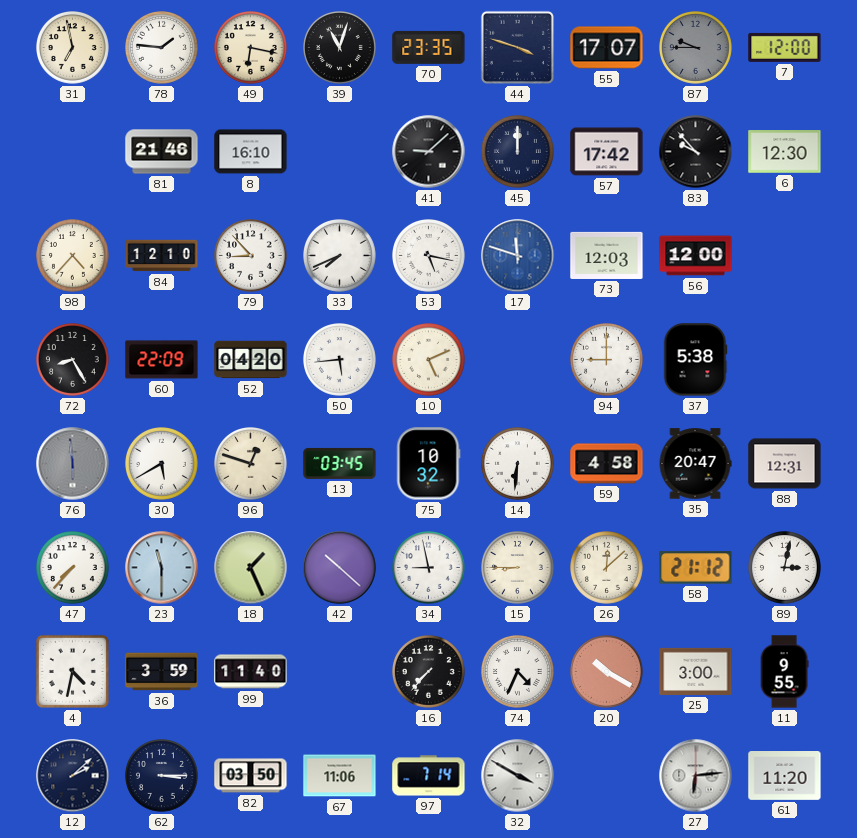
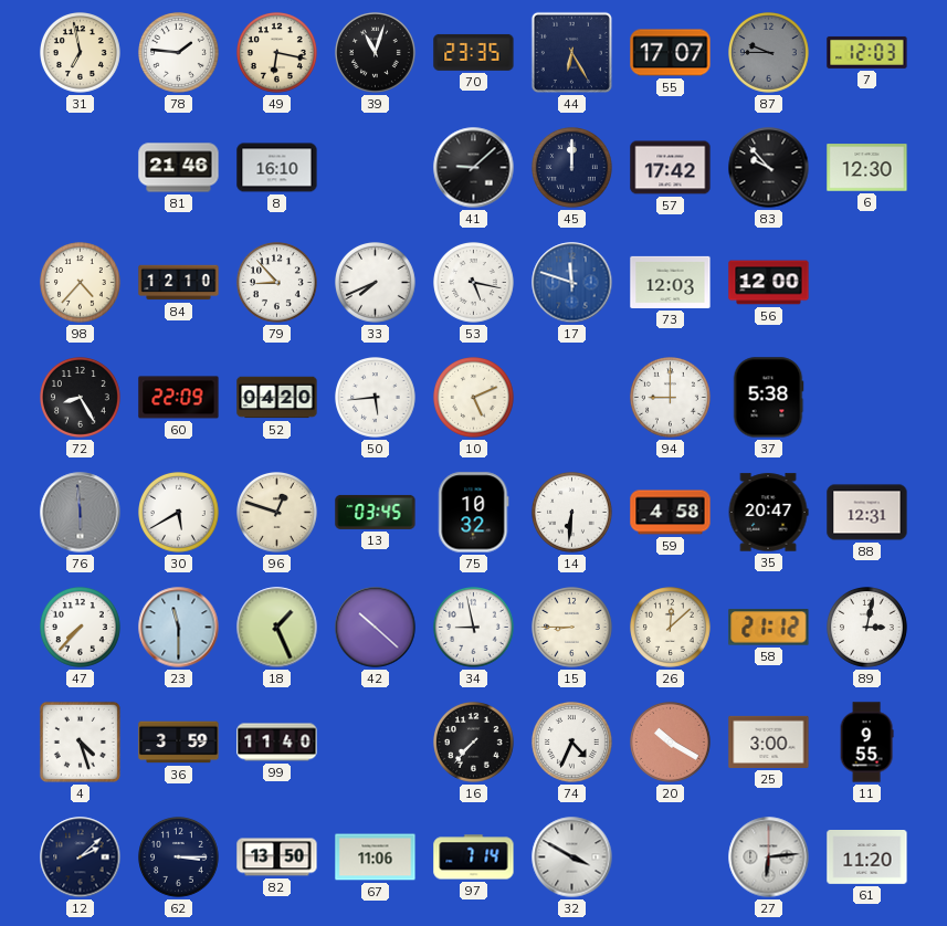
44: 3:48 -> 6:25 (571, 52)
7: 12:00 -> 12:03 (867, 52)
4: 4:32 -> 4:27 (80, 741)
82: 03:50 -> 13:50 (277, 857)
